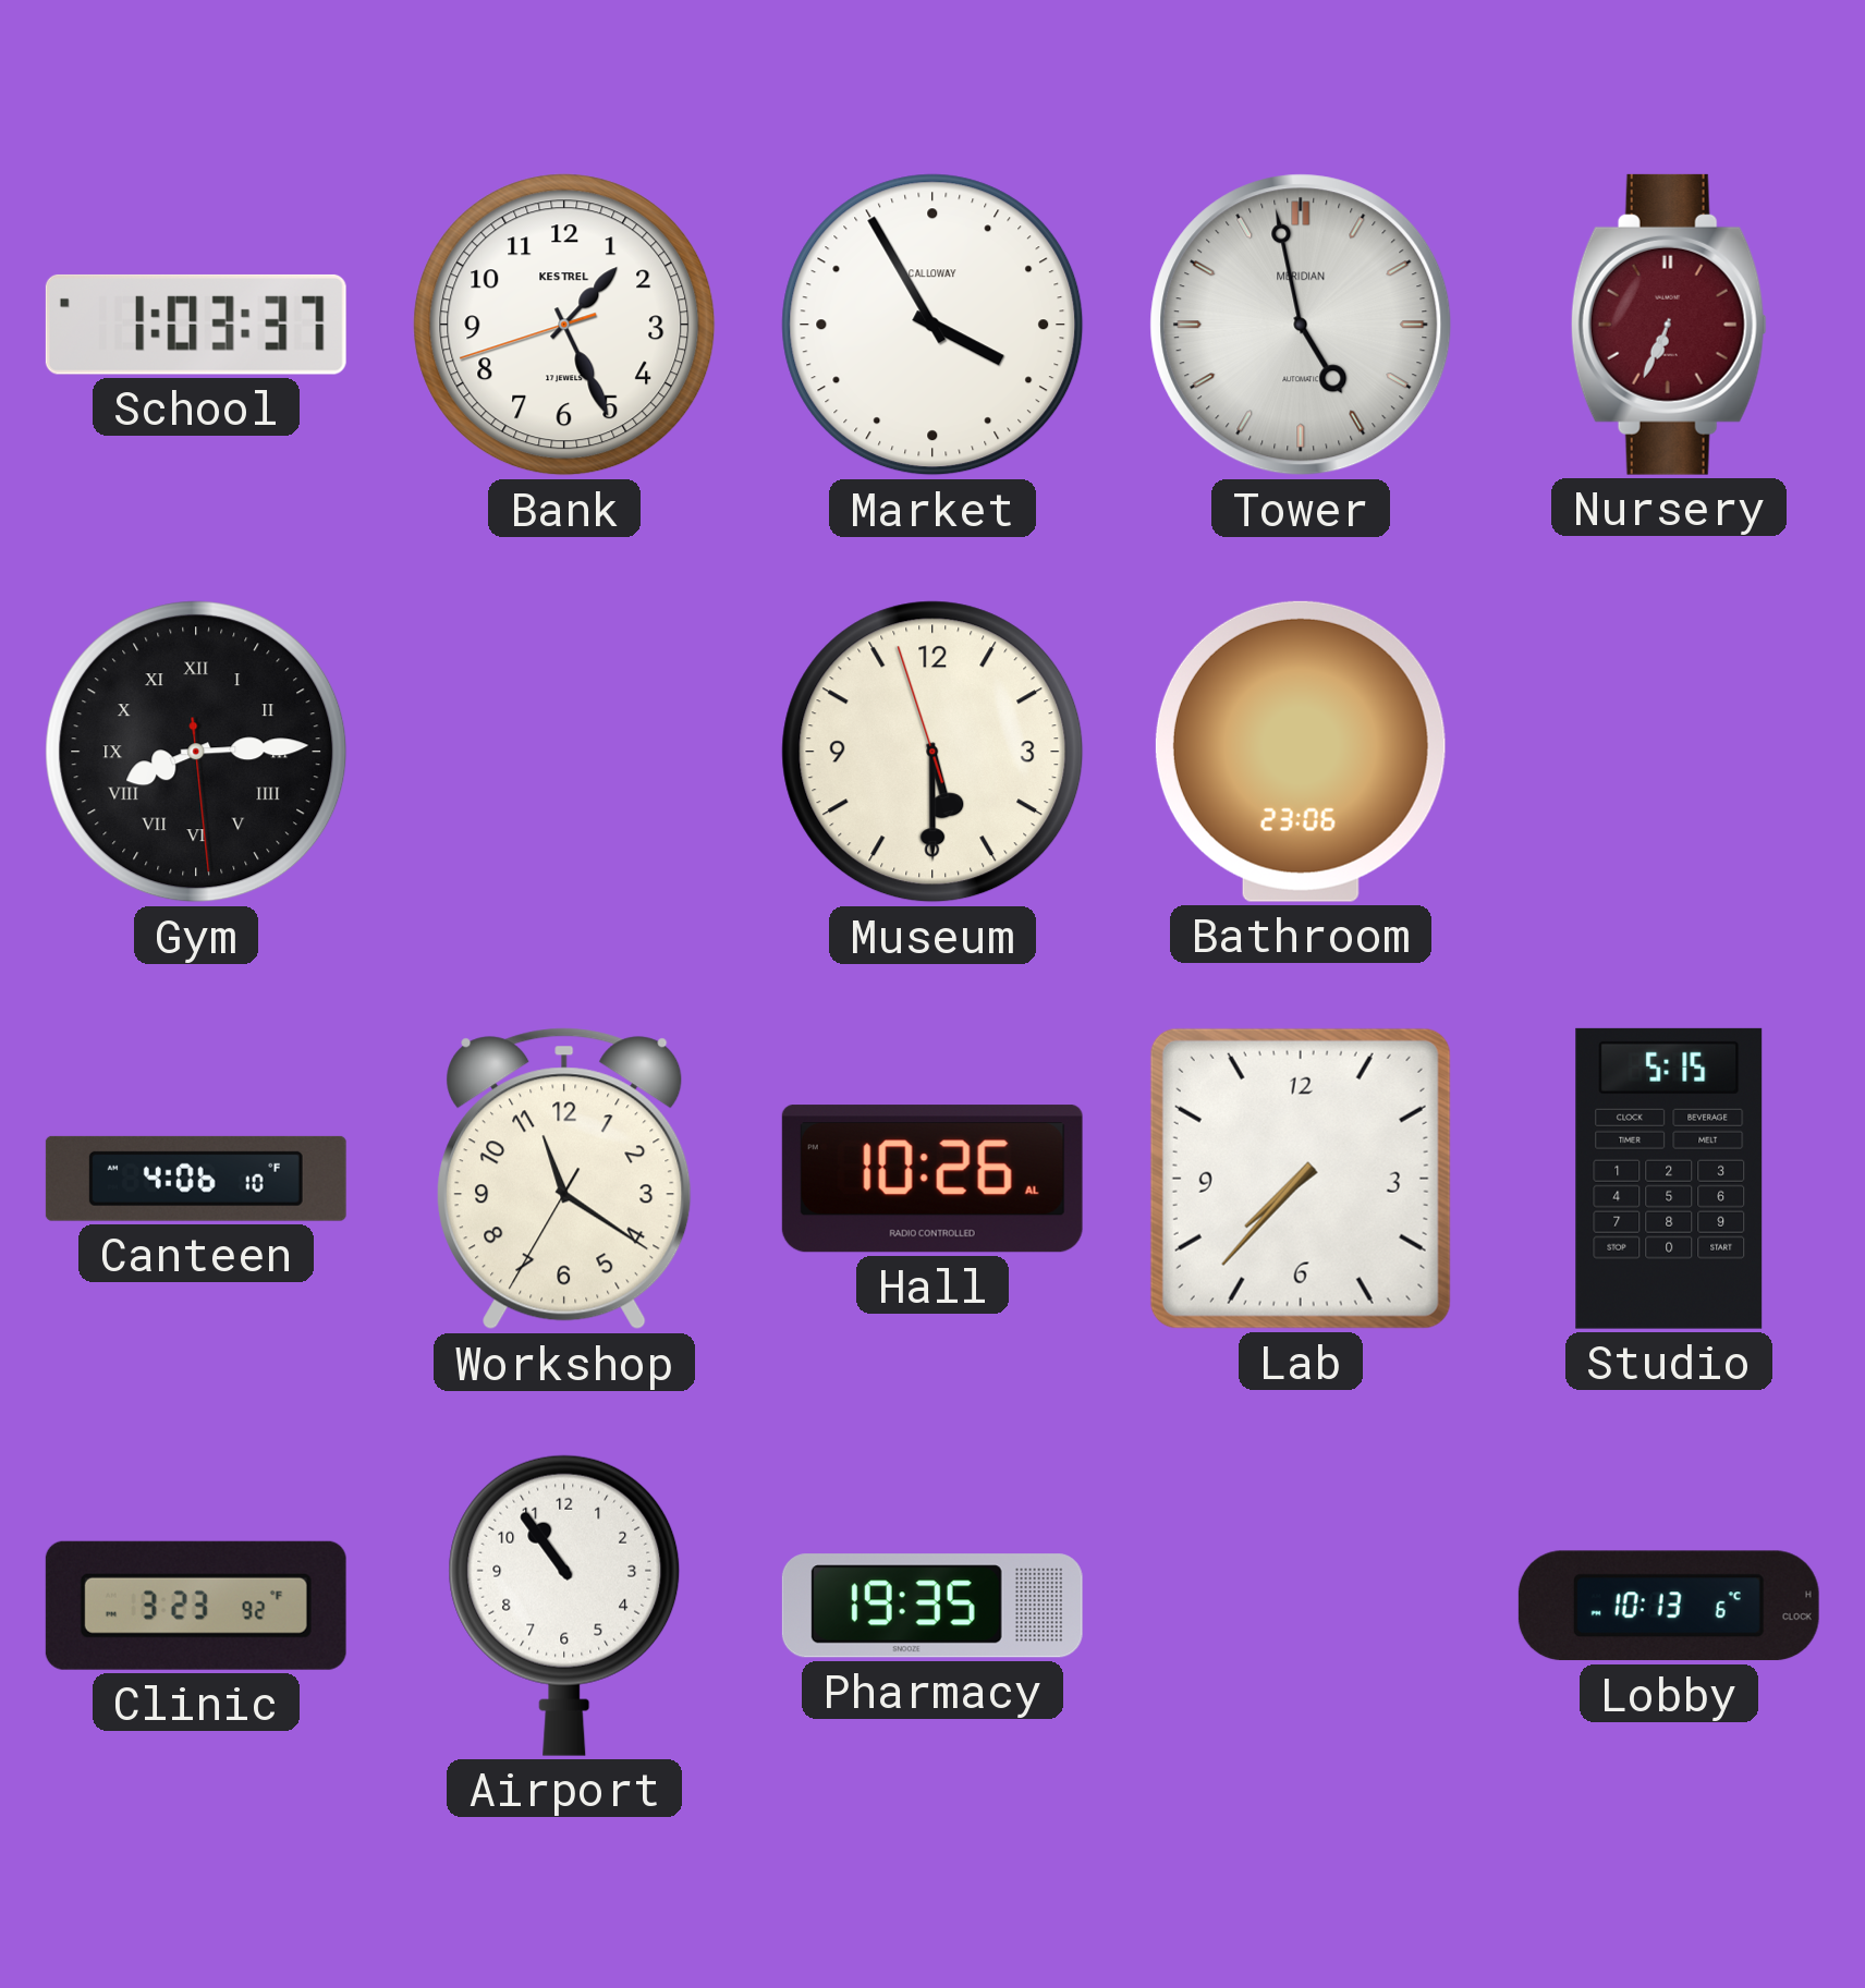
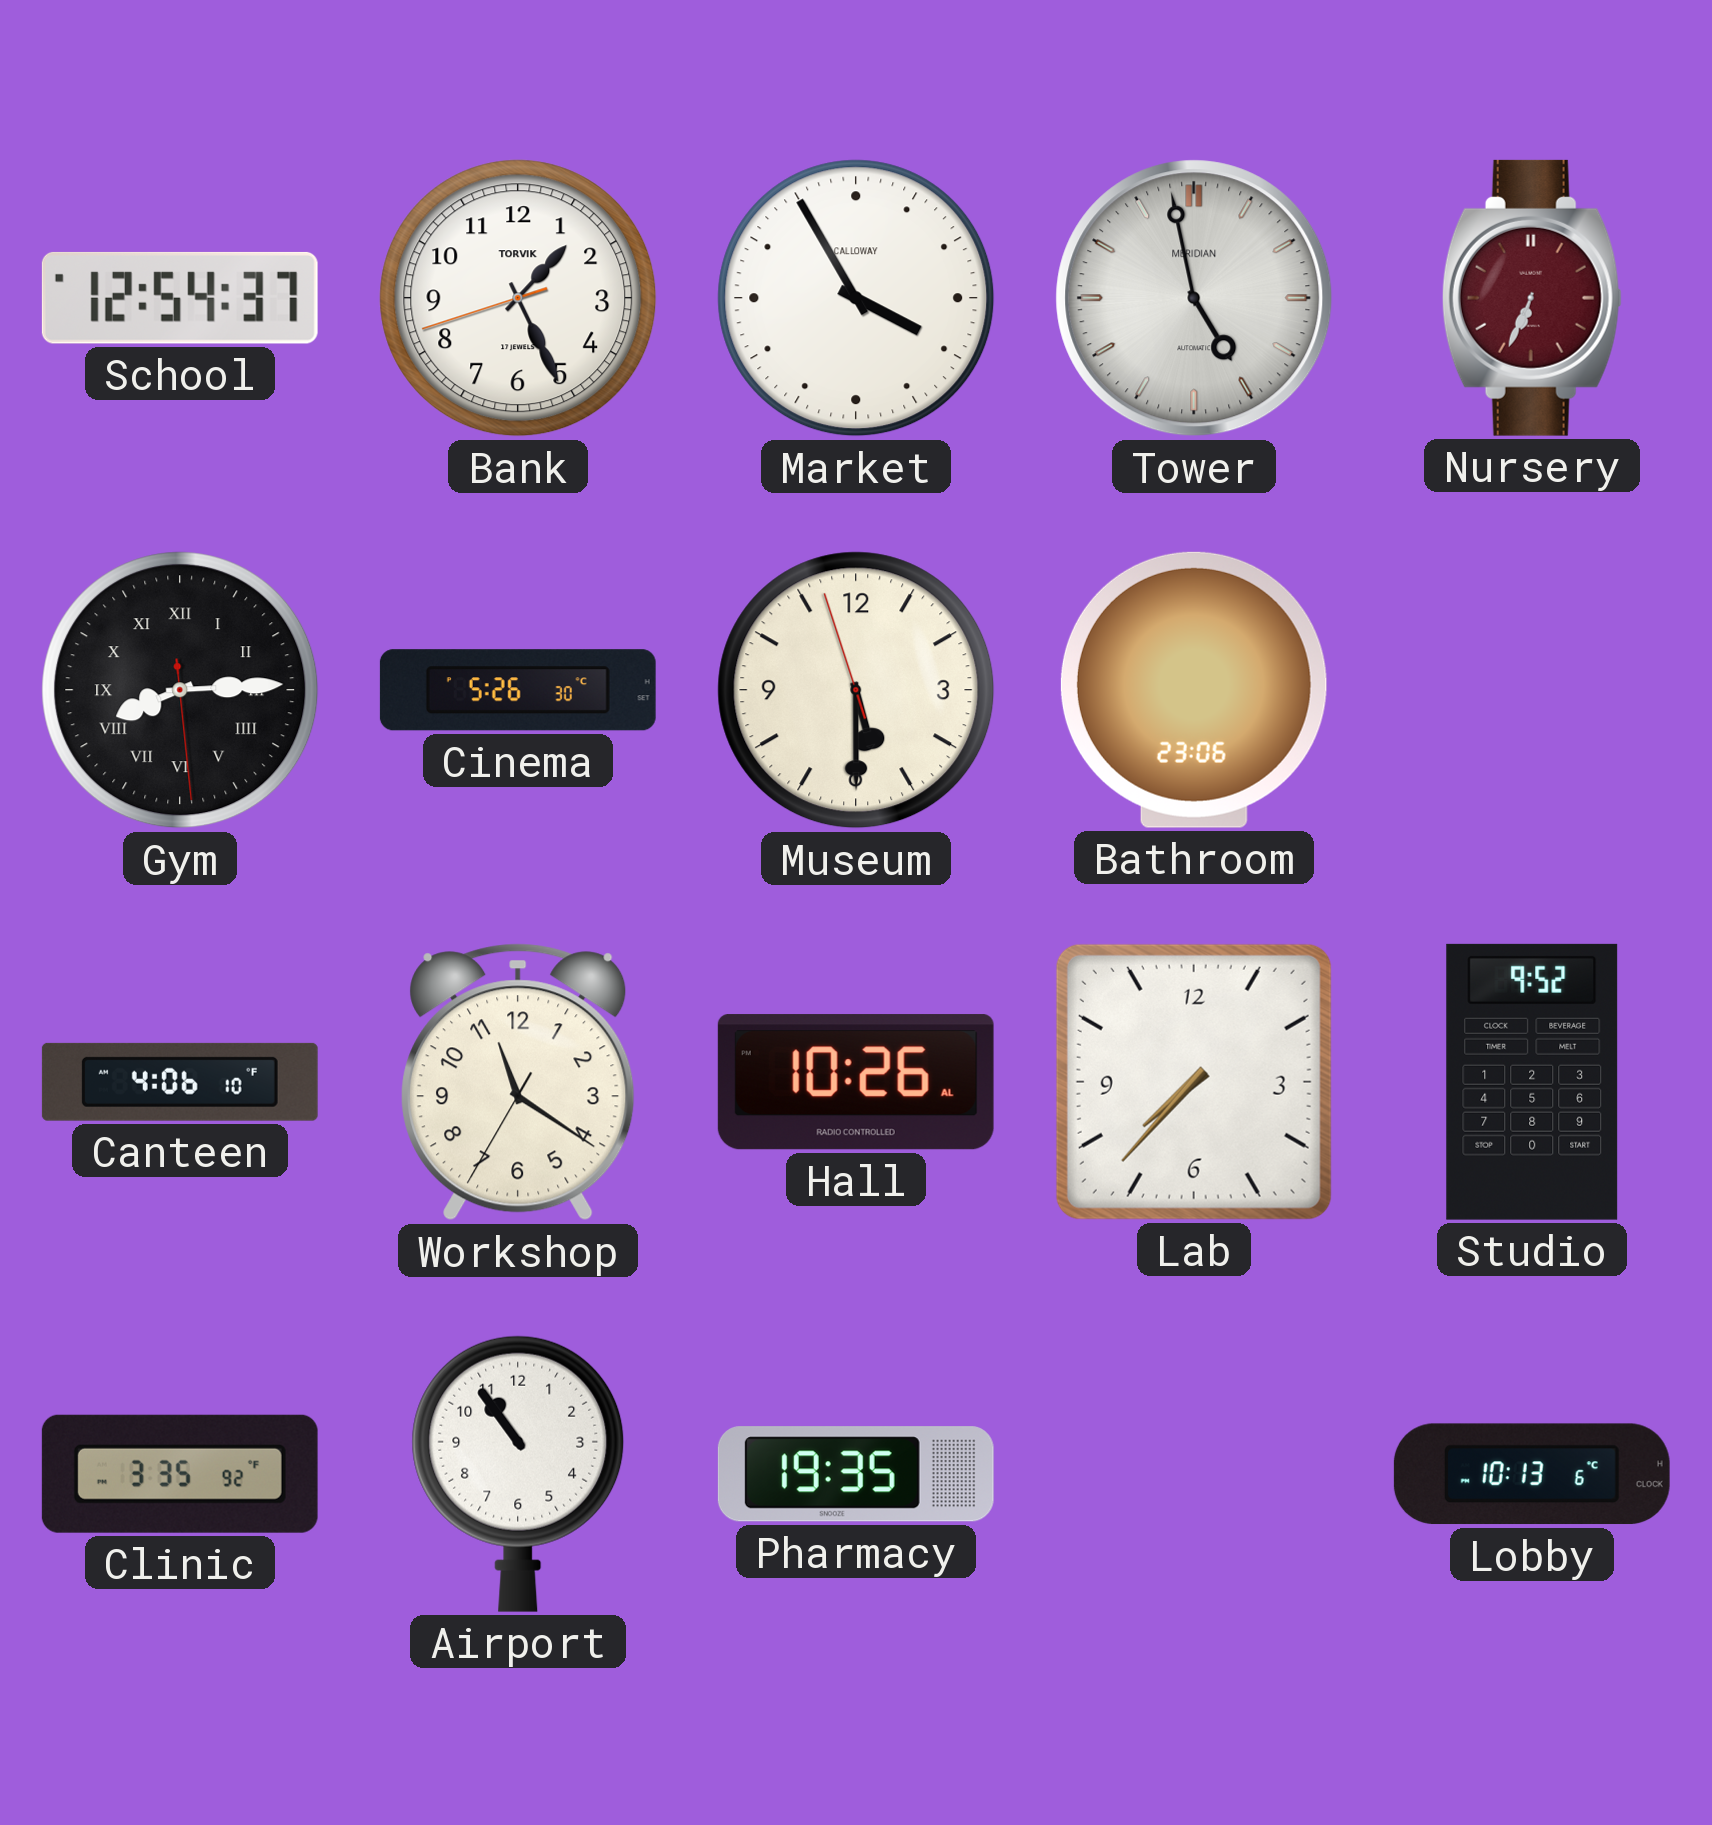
School: 1:03 -> 12:54 (180, 298)
Bank brand: KESTREL -> TORVIK (518, 298)
Cinema: none -> 5:26 (518, 690)
Studio: 5:15 -> 9:52 (1532, 1082)
Clinic: 3:23 -> 3:35 (180, 1474)
